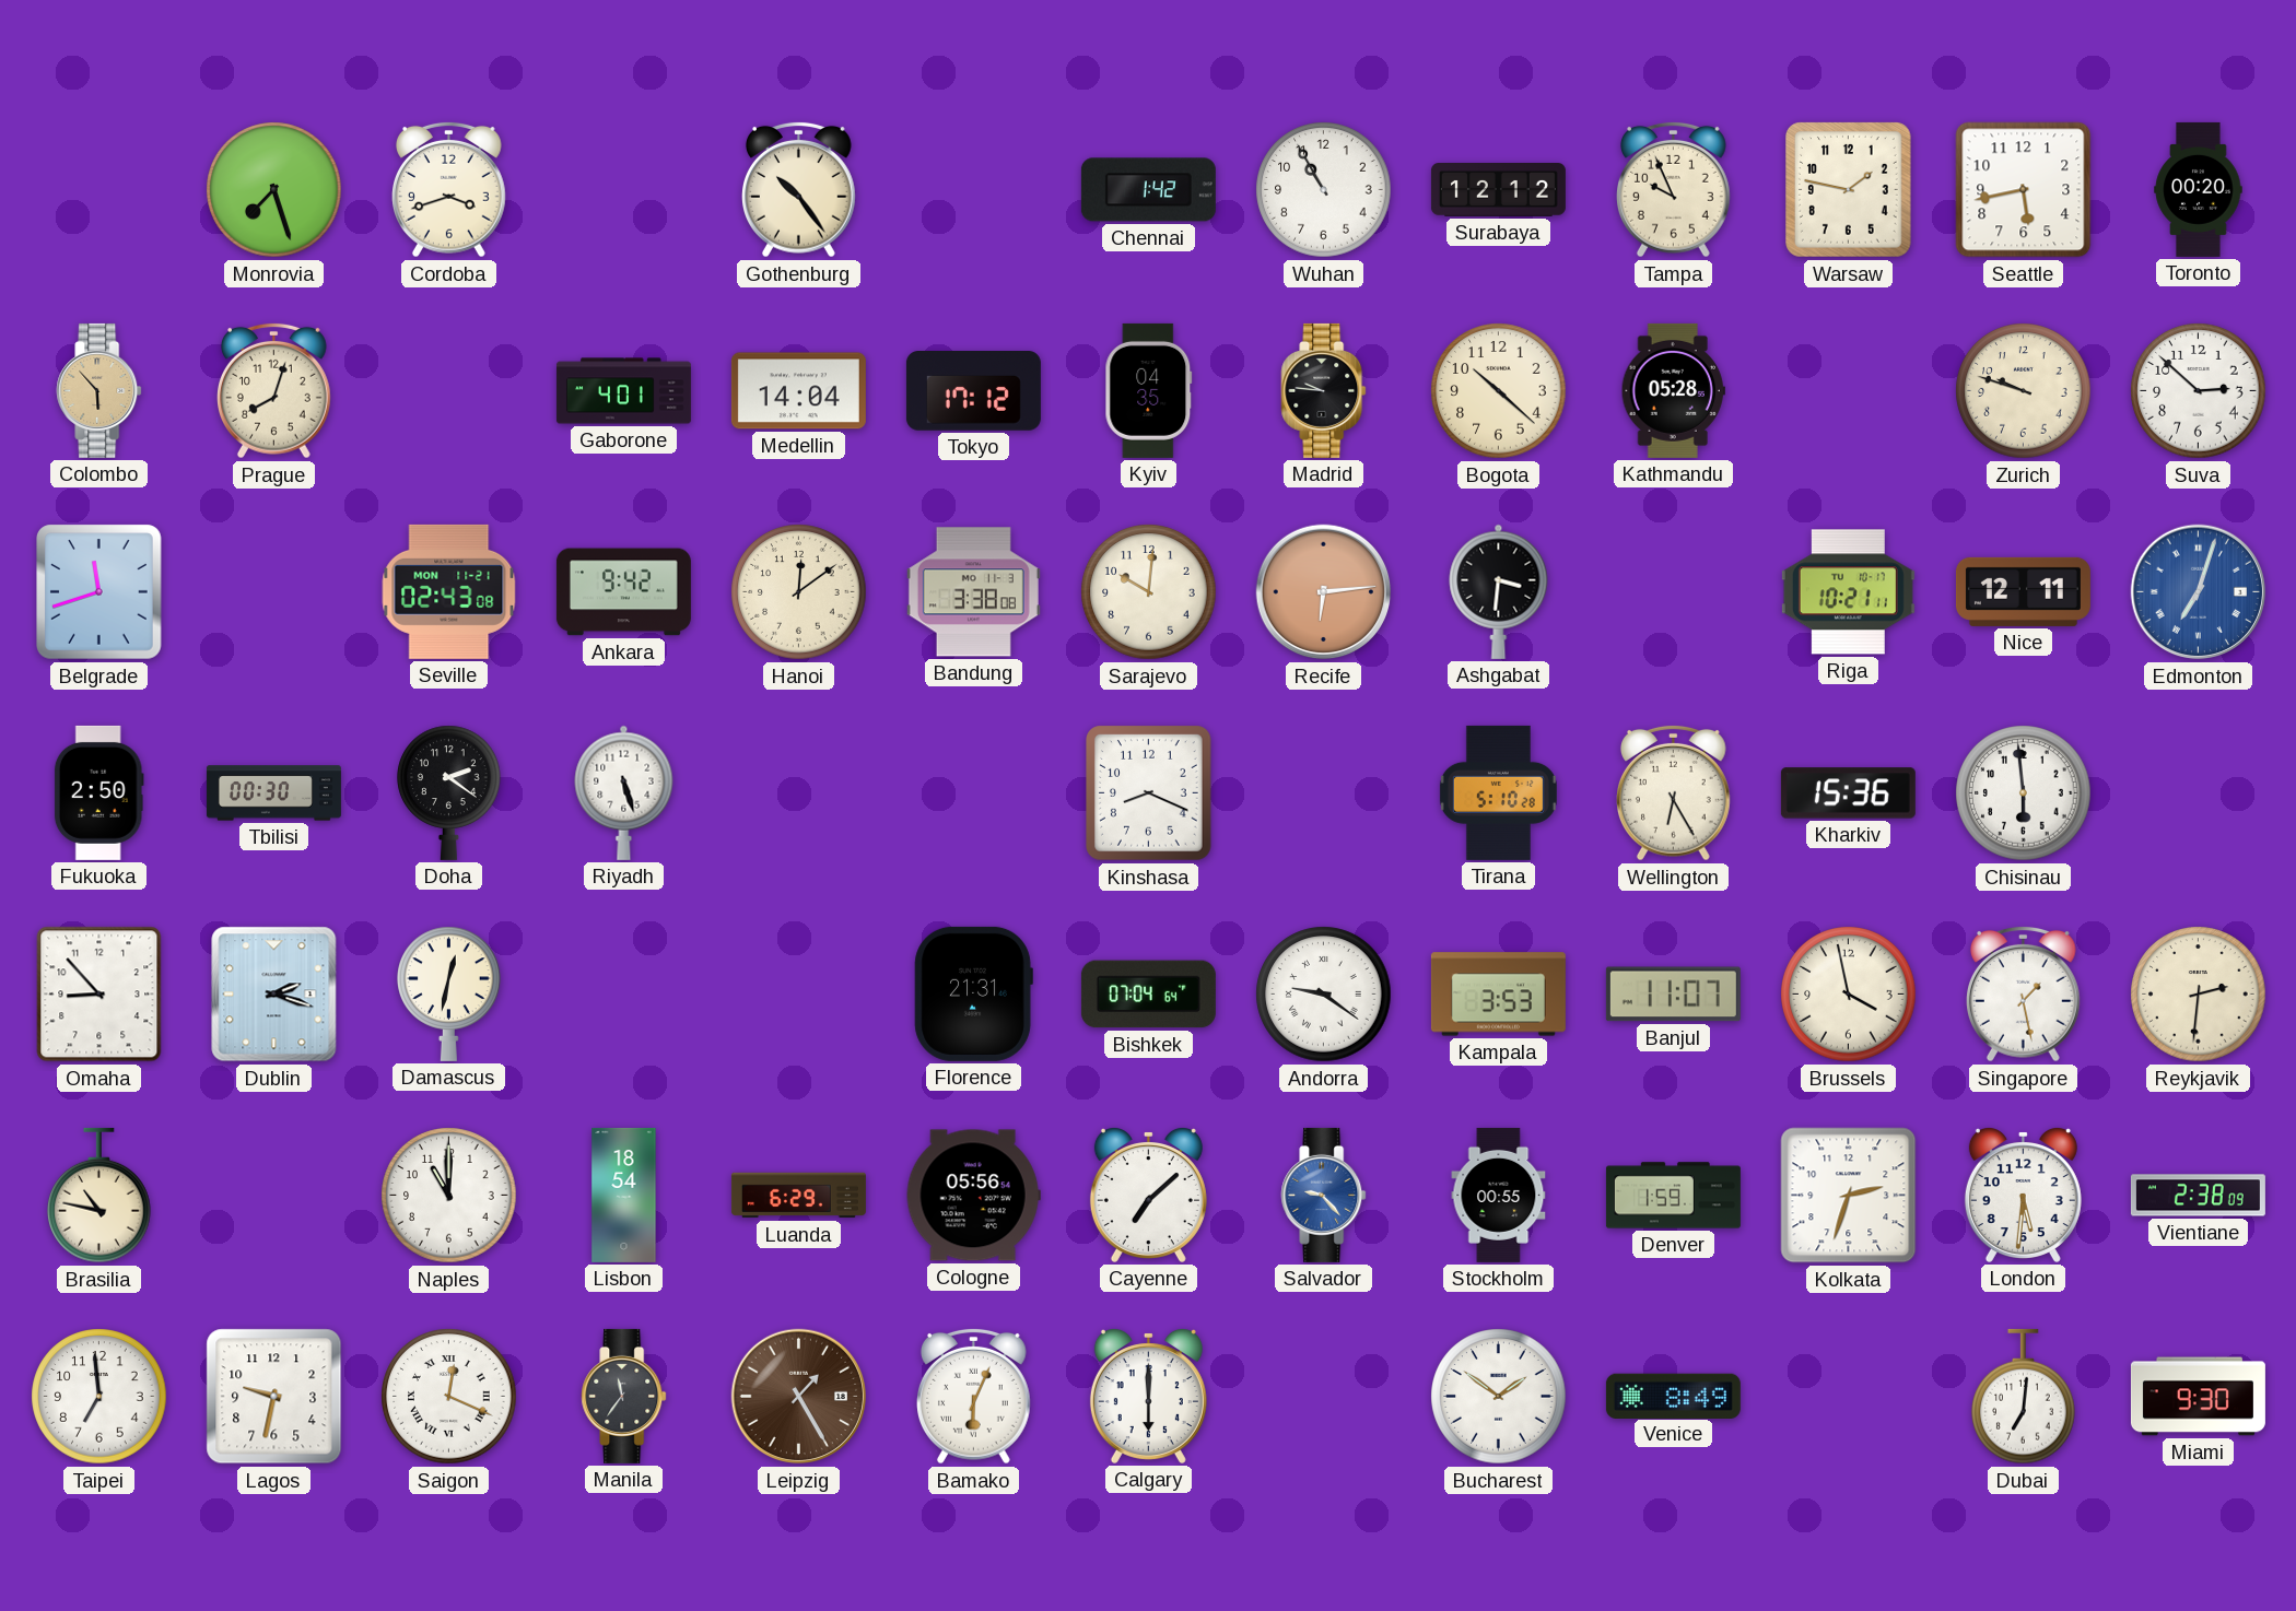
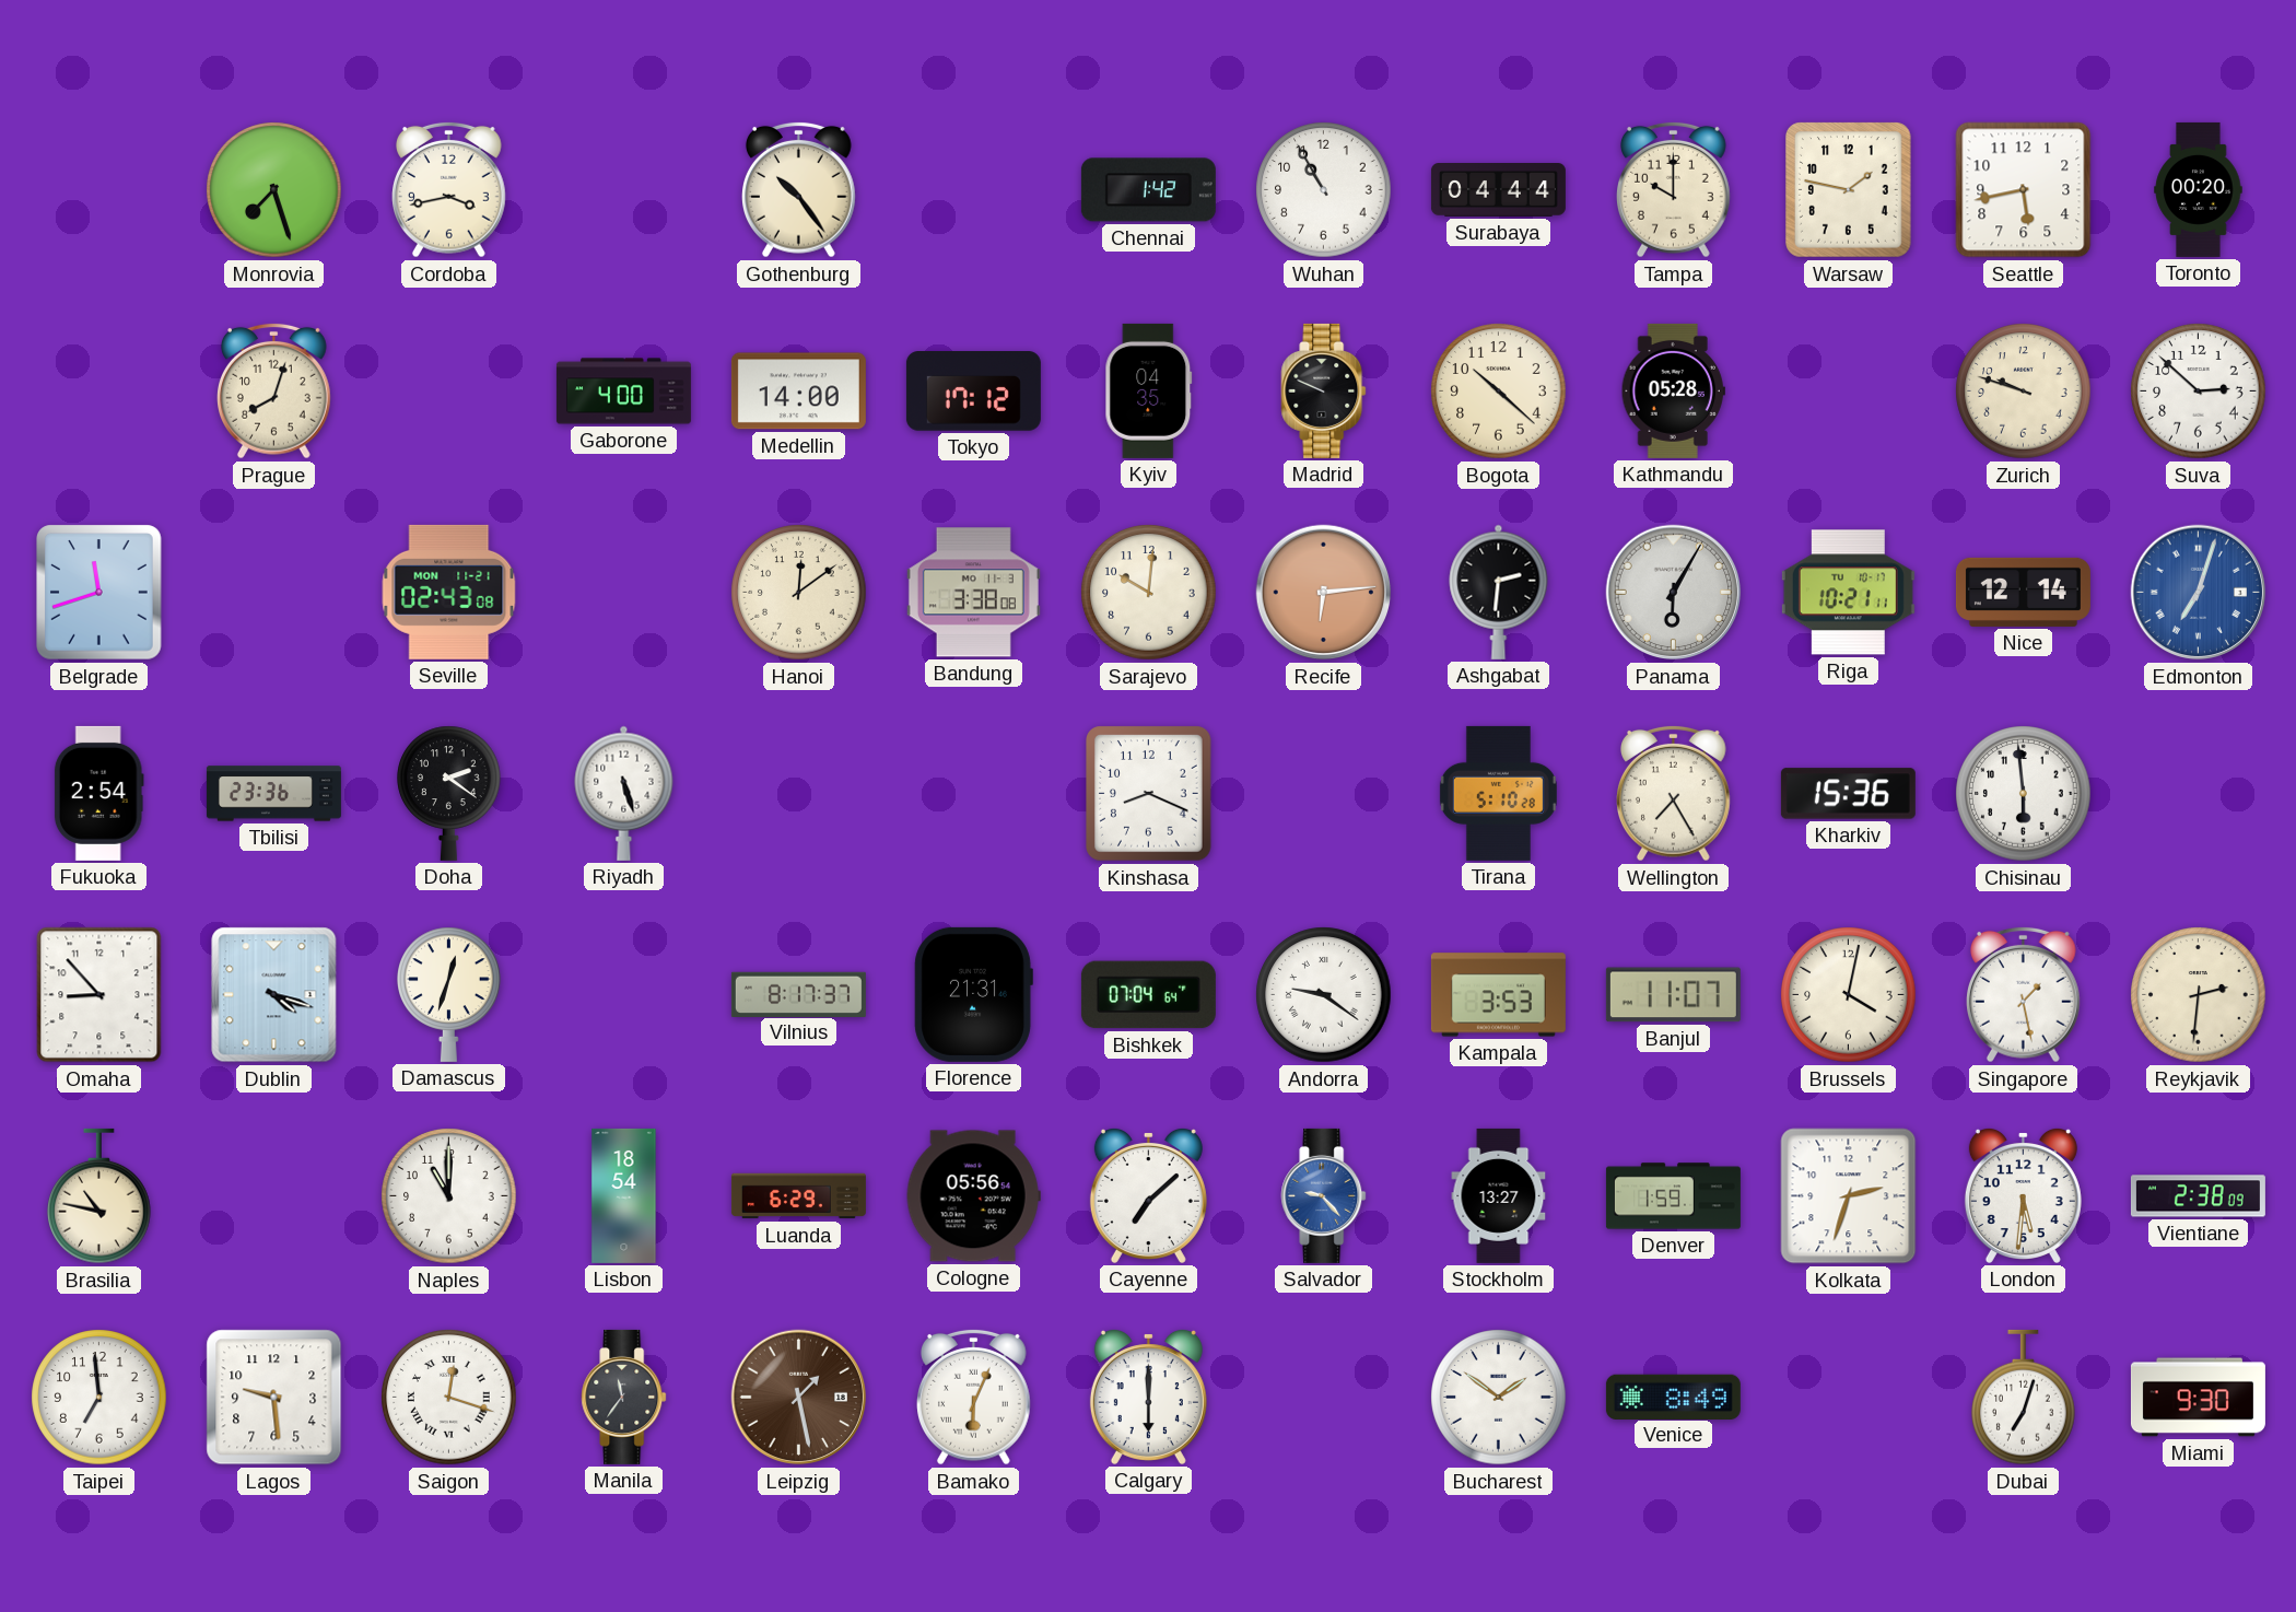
Cordoba: 3:42 -> 3:43 (449, 189)
Surabaya: 12:12 -> 04:44 (1498, 190)
Tampa: 9:56 -> 10:00 (1674, 189)
Colombo: 5:53 -> none (99, 390)
Gaborone: 4:01 -> 4:00 (623, 392)
Medellin: 14:04 -> 14:00 (798, 392)
Madrid: 9:46 -> 9:49 (1324, 390)
Ankara: 9:42 -> none (623, 592)
Ashgabat: 3:31 -> 2:31 (1499, 592)
Panama: none -> 6:05 (1674, 593)
Nice: 12:11 -> 12:14 (2023, 592)
Fukuoka: 2:50 -> 2:54 (98, 793)
Tbilisi: 00:30 -> 23:36 (273, 794)
Wellington: 6:25 -> 7:25 (1674, 793)
Dublin: 2:18 -> 4:18 (274, 995)
Damascus: 12:32 -> 12:33 (449, 994)
Vilnius: none -> 8:17 (798, 994)
Brussels: 3:58 -> 4:02 (1849, 995)
Stockholm: 00:55 -> 13:27 (1499, 1195)
Lagos: 9:32 -> 9:29 (274, 1398)
Saigon: 12:19 -> 12:18 (449, 1398)
Leipzig: 1:25 -> 1:28 (799, 1398)
Dubai: 7:01 -> 7:03 (2024, 1398)
